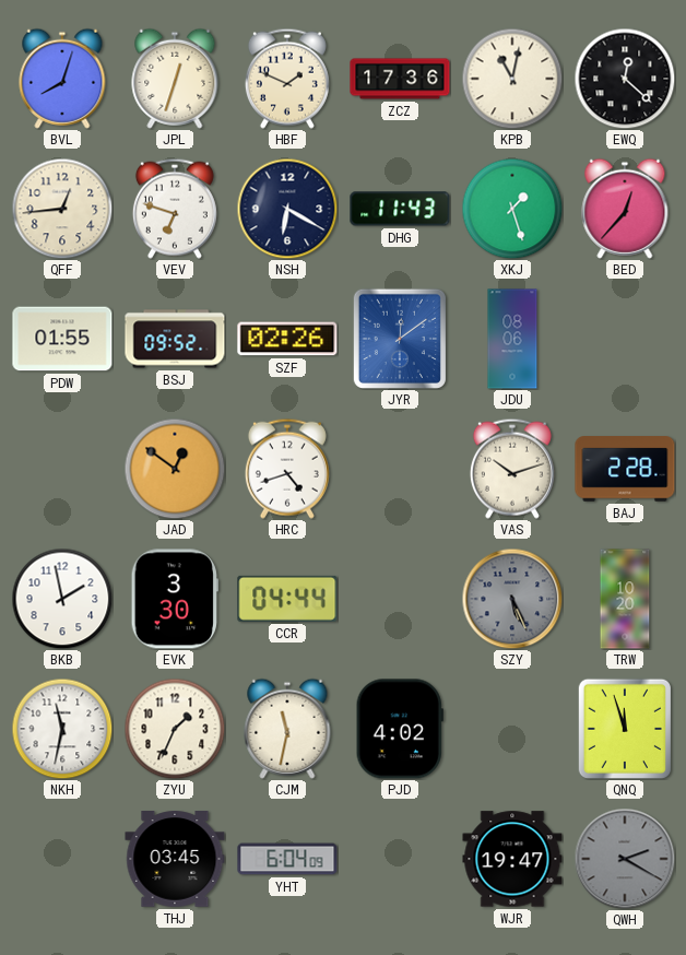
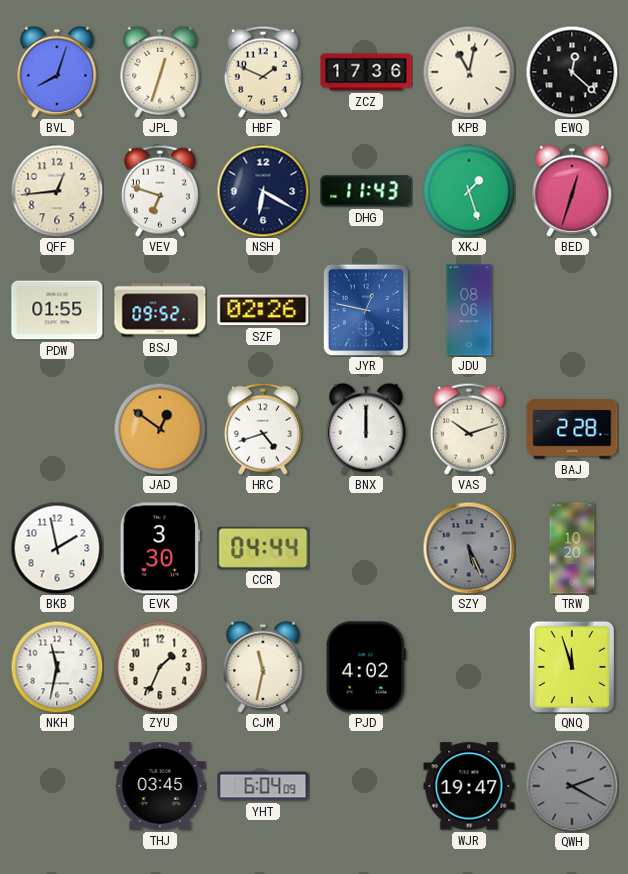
BED: 12:37 -> 12:33 (572, 191)
JYR: 12:09 -> 12:47 (366, 309)
BNX: none -> 12:00 (366, 429)
